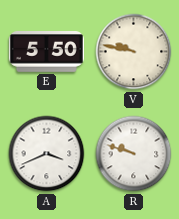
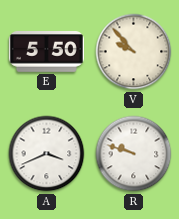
V: 9:47 -> 9:53 (134, 52)
